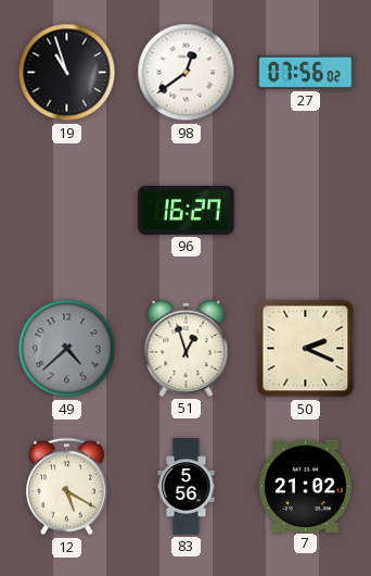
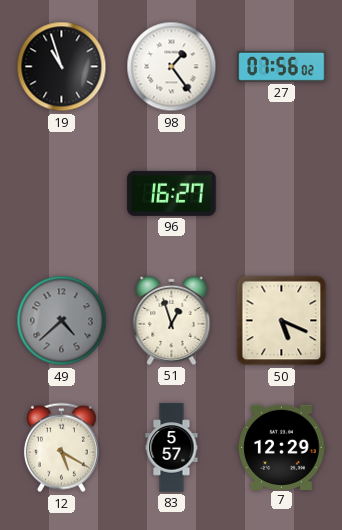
98: 12:39 -> 1:24 (172, 67)
50: 2:19 -> 5:19 (282, 321)
83: 5:56 -> 5:57 (172, 448)
7: 21:02 -> 12:29 (282, 447)
